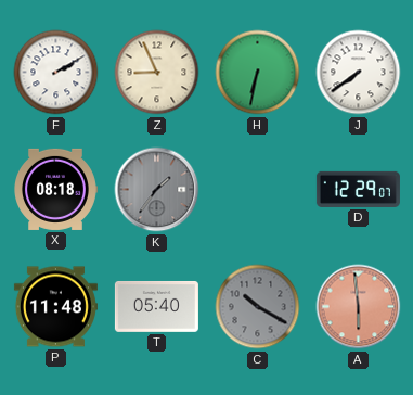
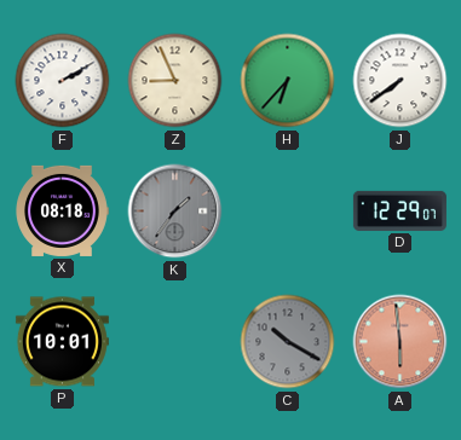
H: 6:32 -> 6:37 (288, 81)
P: 11:48 -> 10:01 (62, 342)
T: 05:40 -> none (156, 306)
